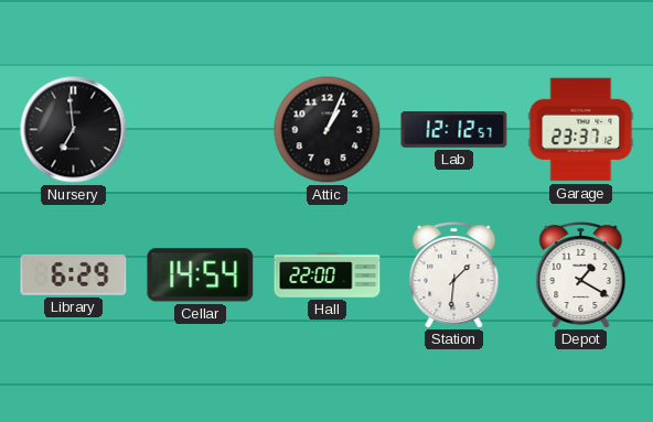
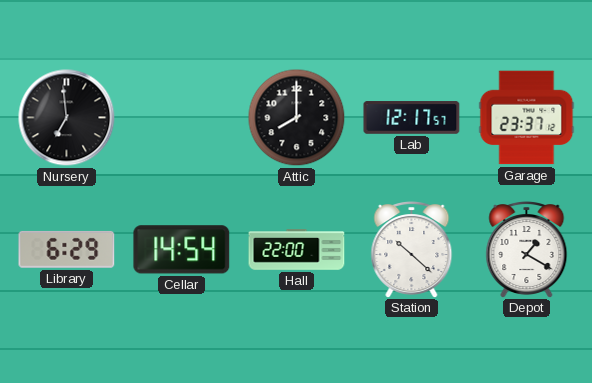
Attic: 1:04 -> 8:00 (297, 118)
Lab: 12:12 -> 12:17 (412, 118)
Station: 1:31 -> 10:22 (412, 250)
